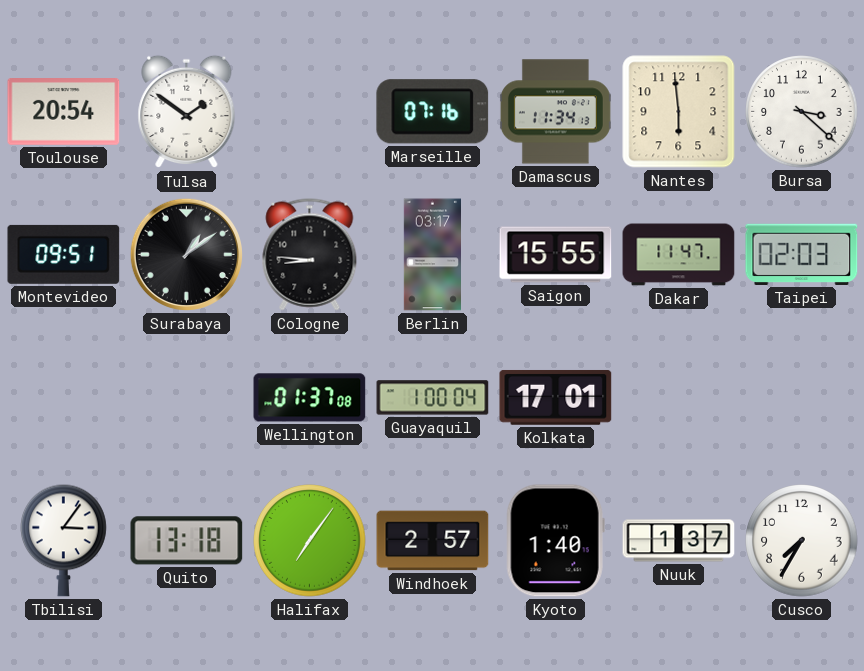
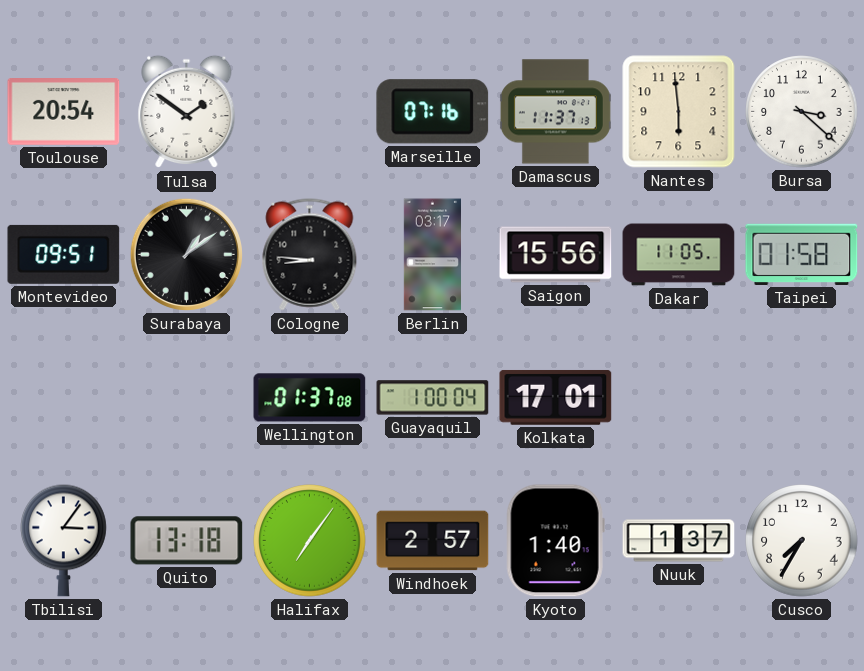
Damascus: 11:34 -> 11:37 (555, 112)
Saigon: 15:55 -> 15:56 (556, 255)
Dakar: 11:47 -> 11:05 (679, 255)
Taipei: 02:03 -> 01:58 (802, 254)
